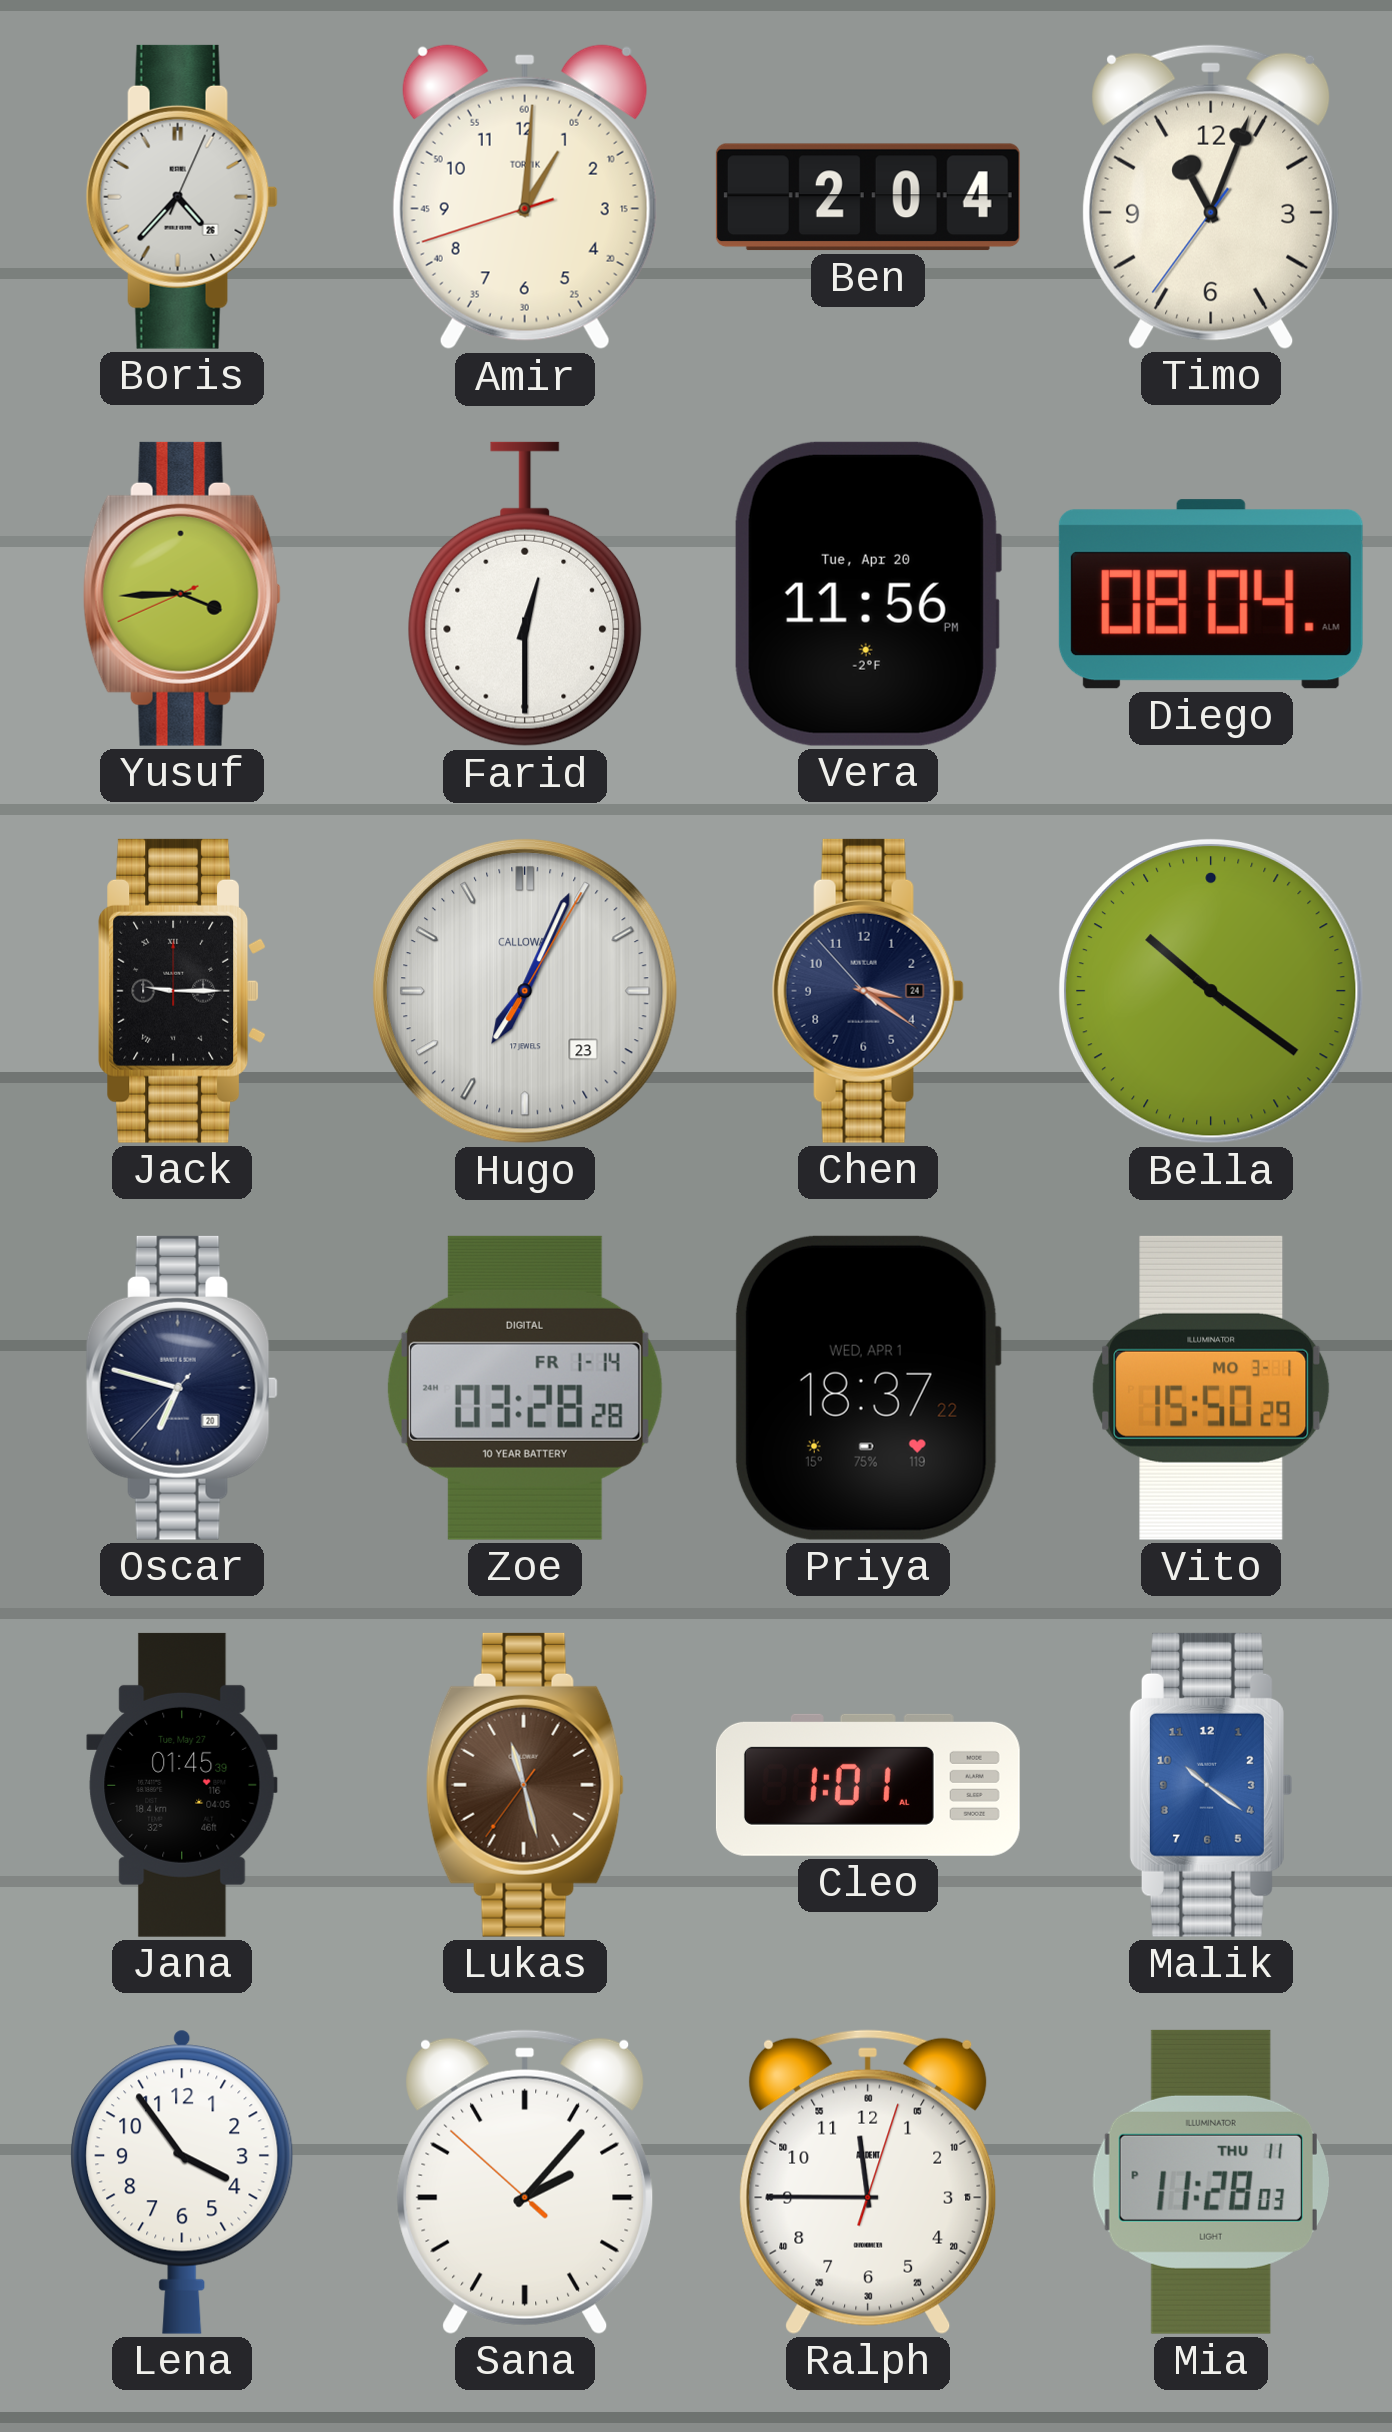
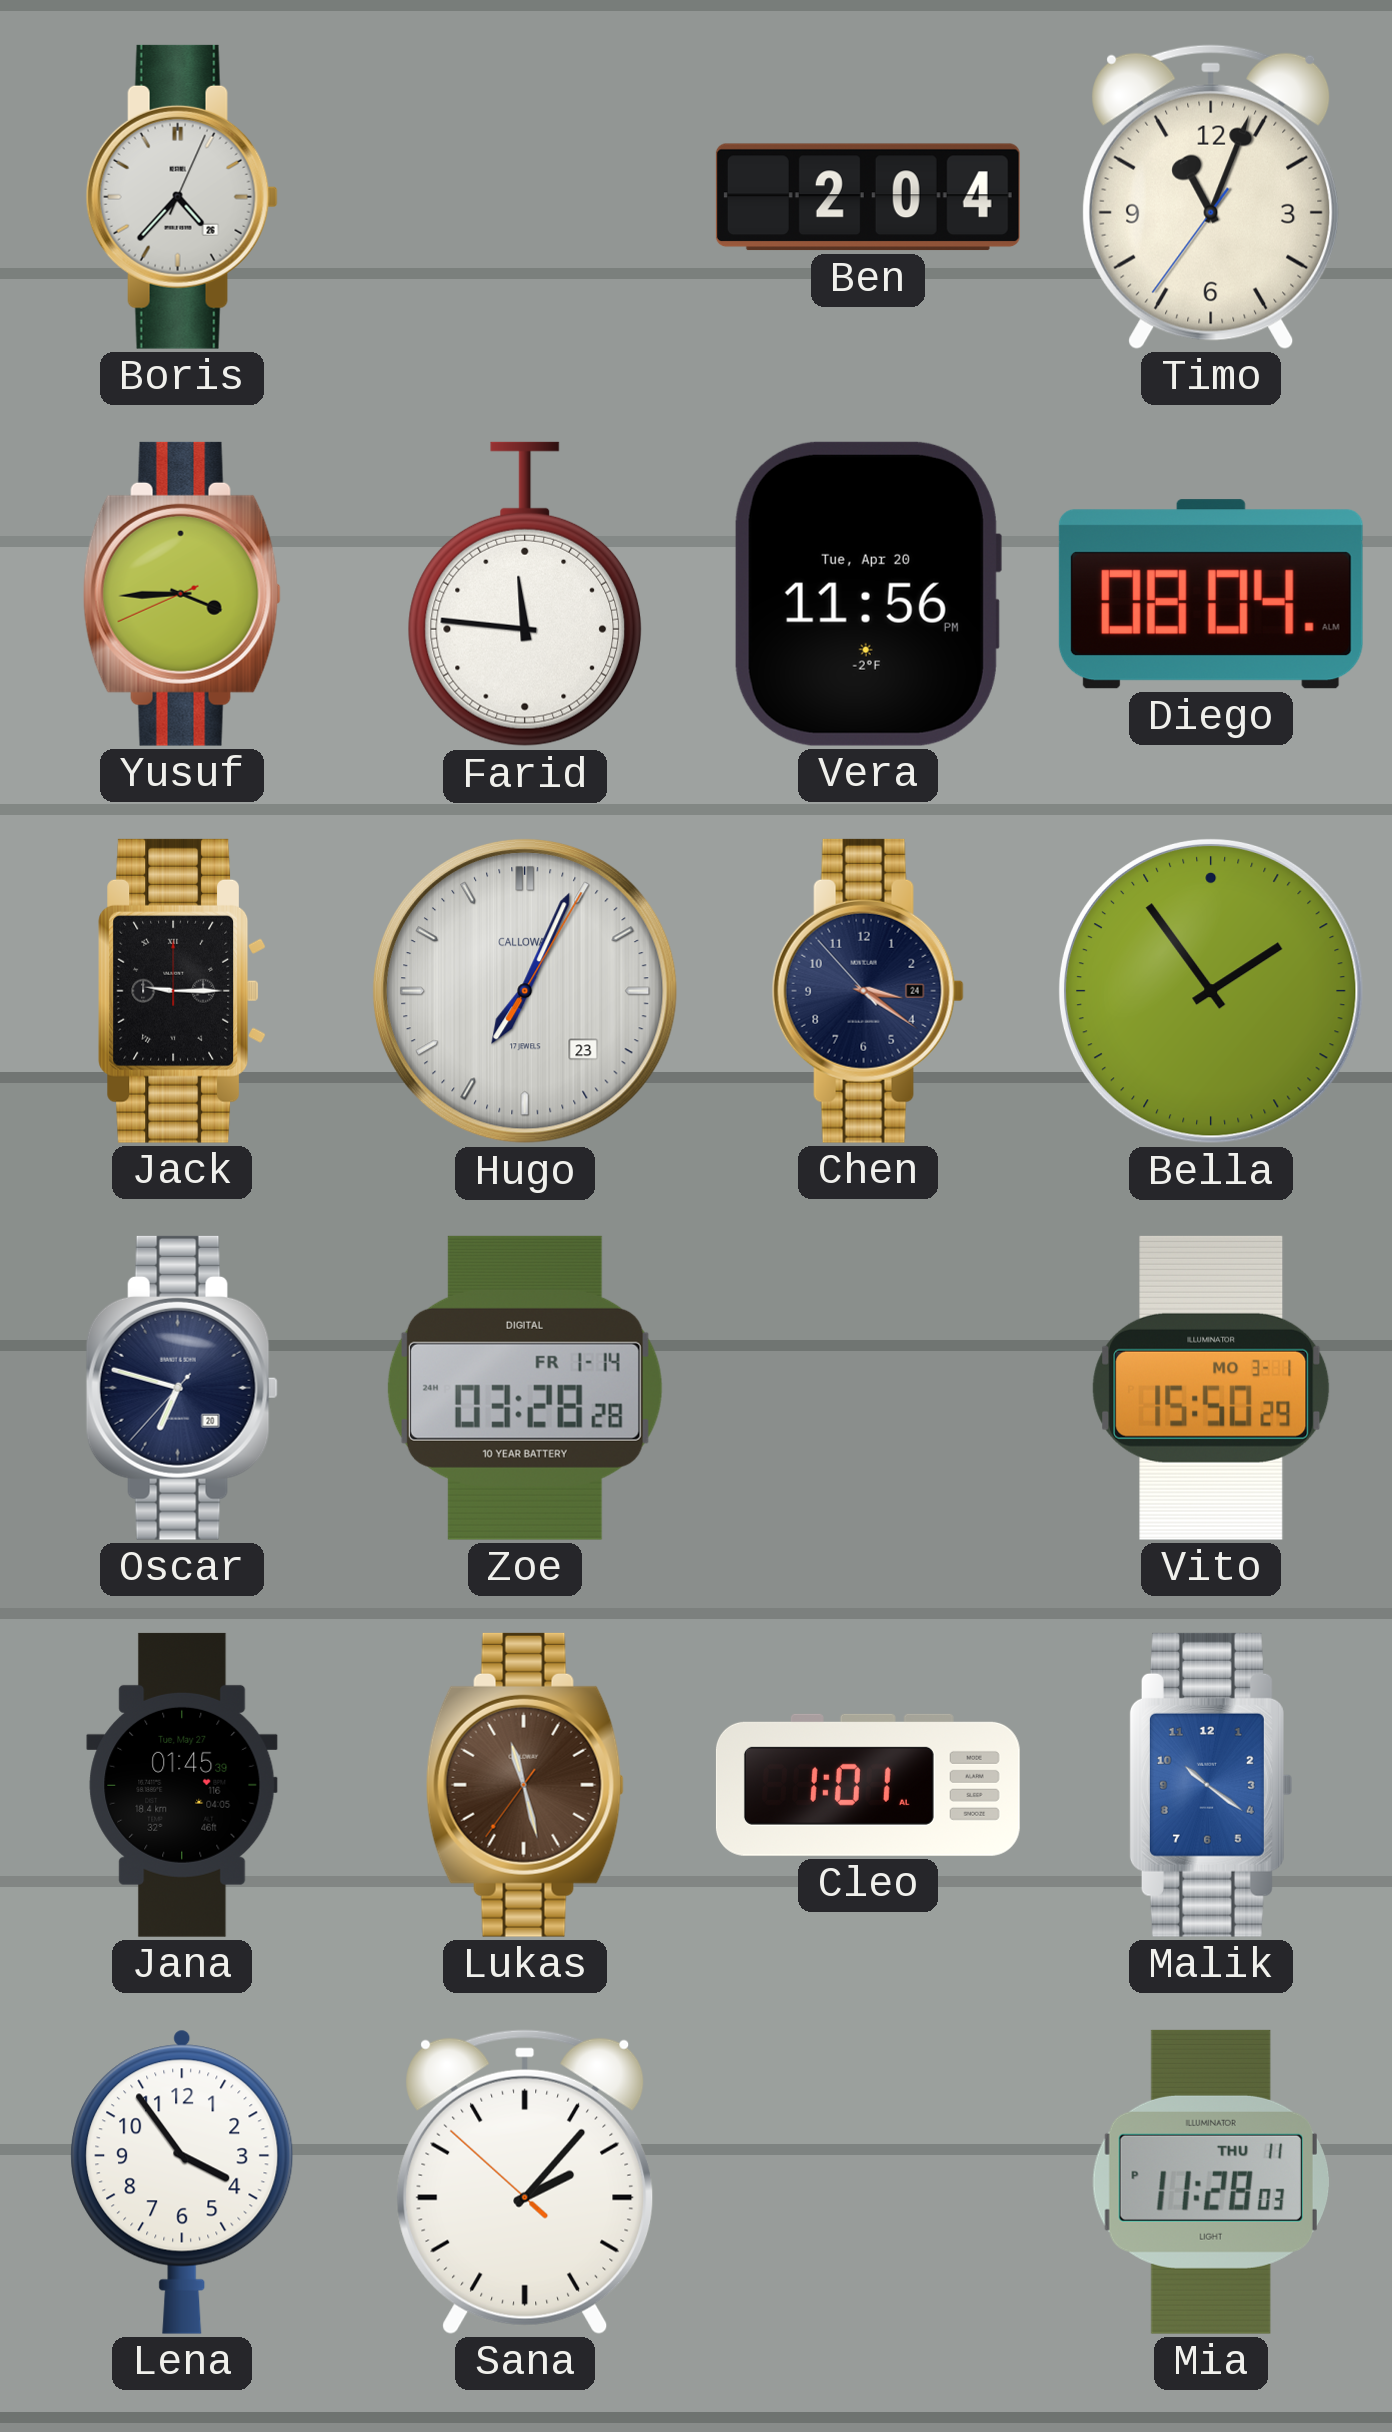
Amir: 1:00 -> none (525, 197)
Farid: 12:30 -> 11:46 (525, 594)
Bella: 10:21 -> 1:54 (1211, 991)
Priya: 18:37 -> none (867, 1388)
Ralph: 11:45 -> none (868, 2182)
